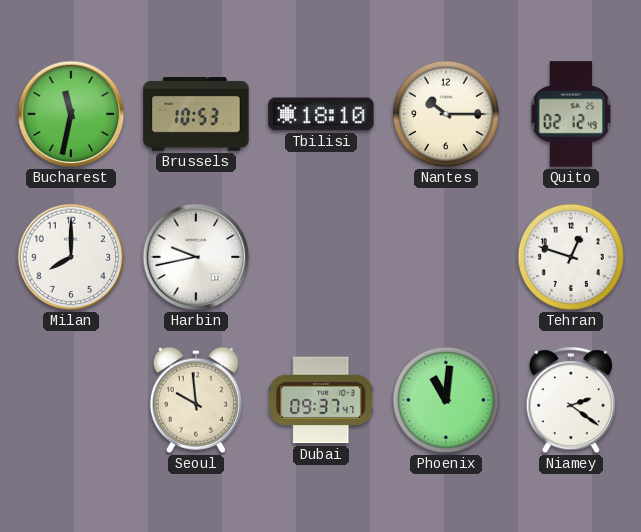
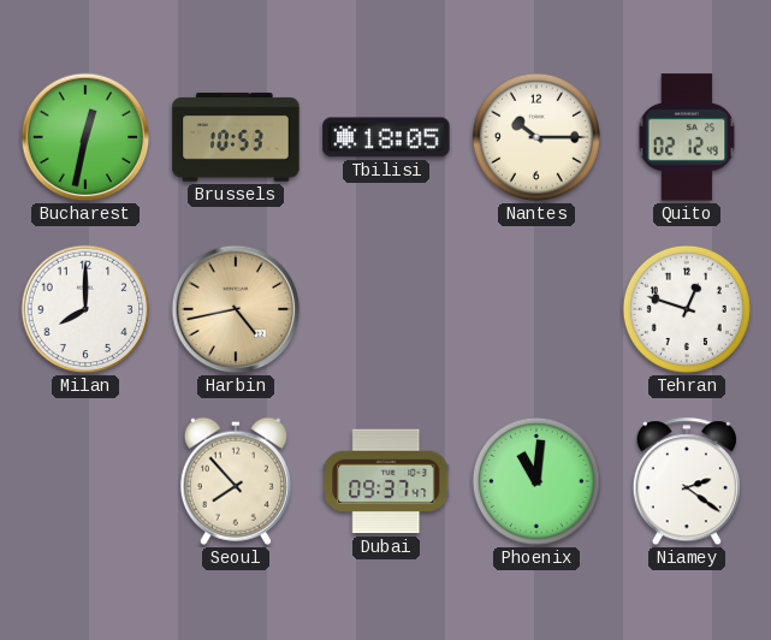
Bucharest: 11:32 -> 12:32 (85, 137)
Tbilisi: 18:10 -> 18:05 (386, 137)
Harbin: 9:43 -> 4:43 (236, 309)
Harbin dial: white -> champagne (236, 309)
Seoul: 9:59 -> 7:53 (236, 481)
